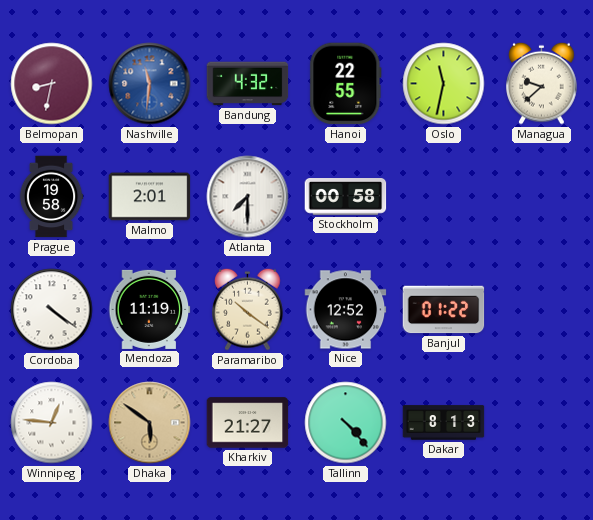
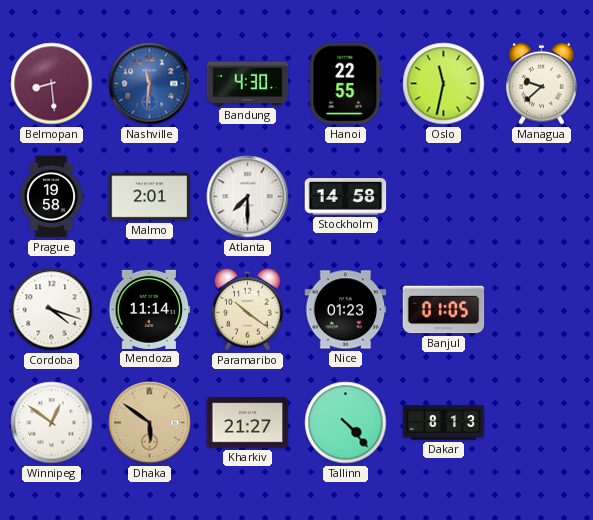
Belmopan: 8:32 -> 8:29 (52, 84)
Bandung: 4:32 -> 4:30 (248, 84)
Stockholm: 00:58 -> 14:58 (346, 197)
Cordoba: 4:21 -> 4:18 (52, 310)
Mendoza: 11:19 -> 11:14 (150, 309)
Nice: 12:52 -> 01:23 (346, 310)
Banjul: 01:22 -> 01:05 (444, 310)
Winnipeg: 12:46 -> 12:51 (52, 423)
